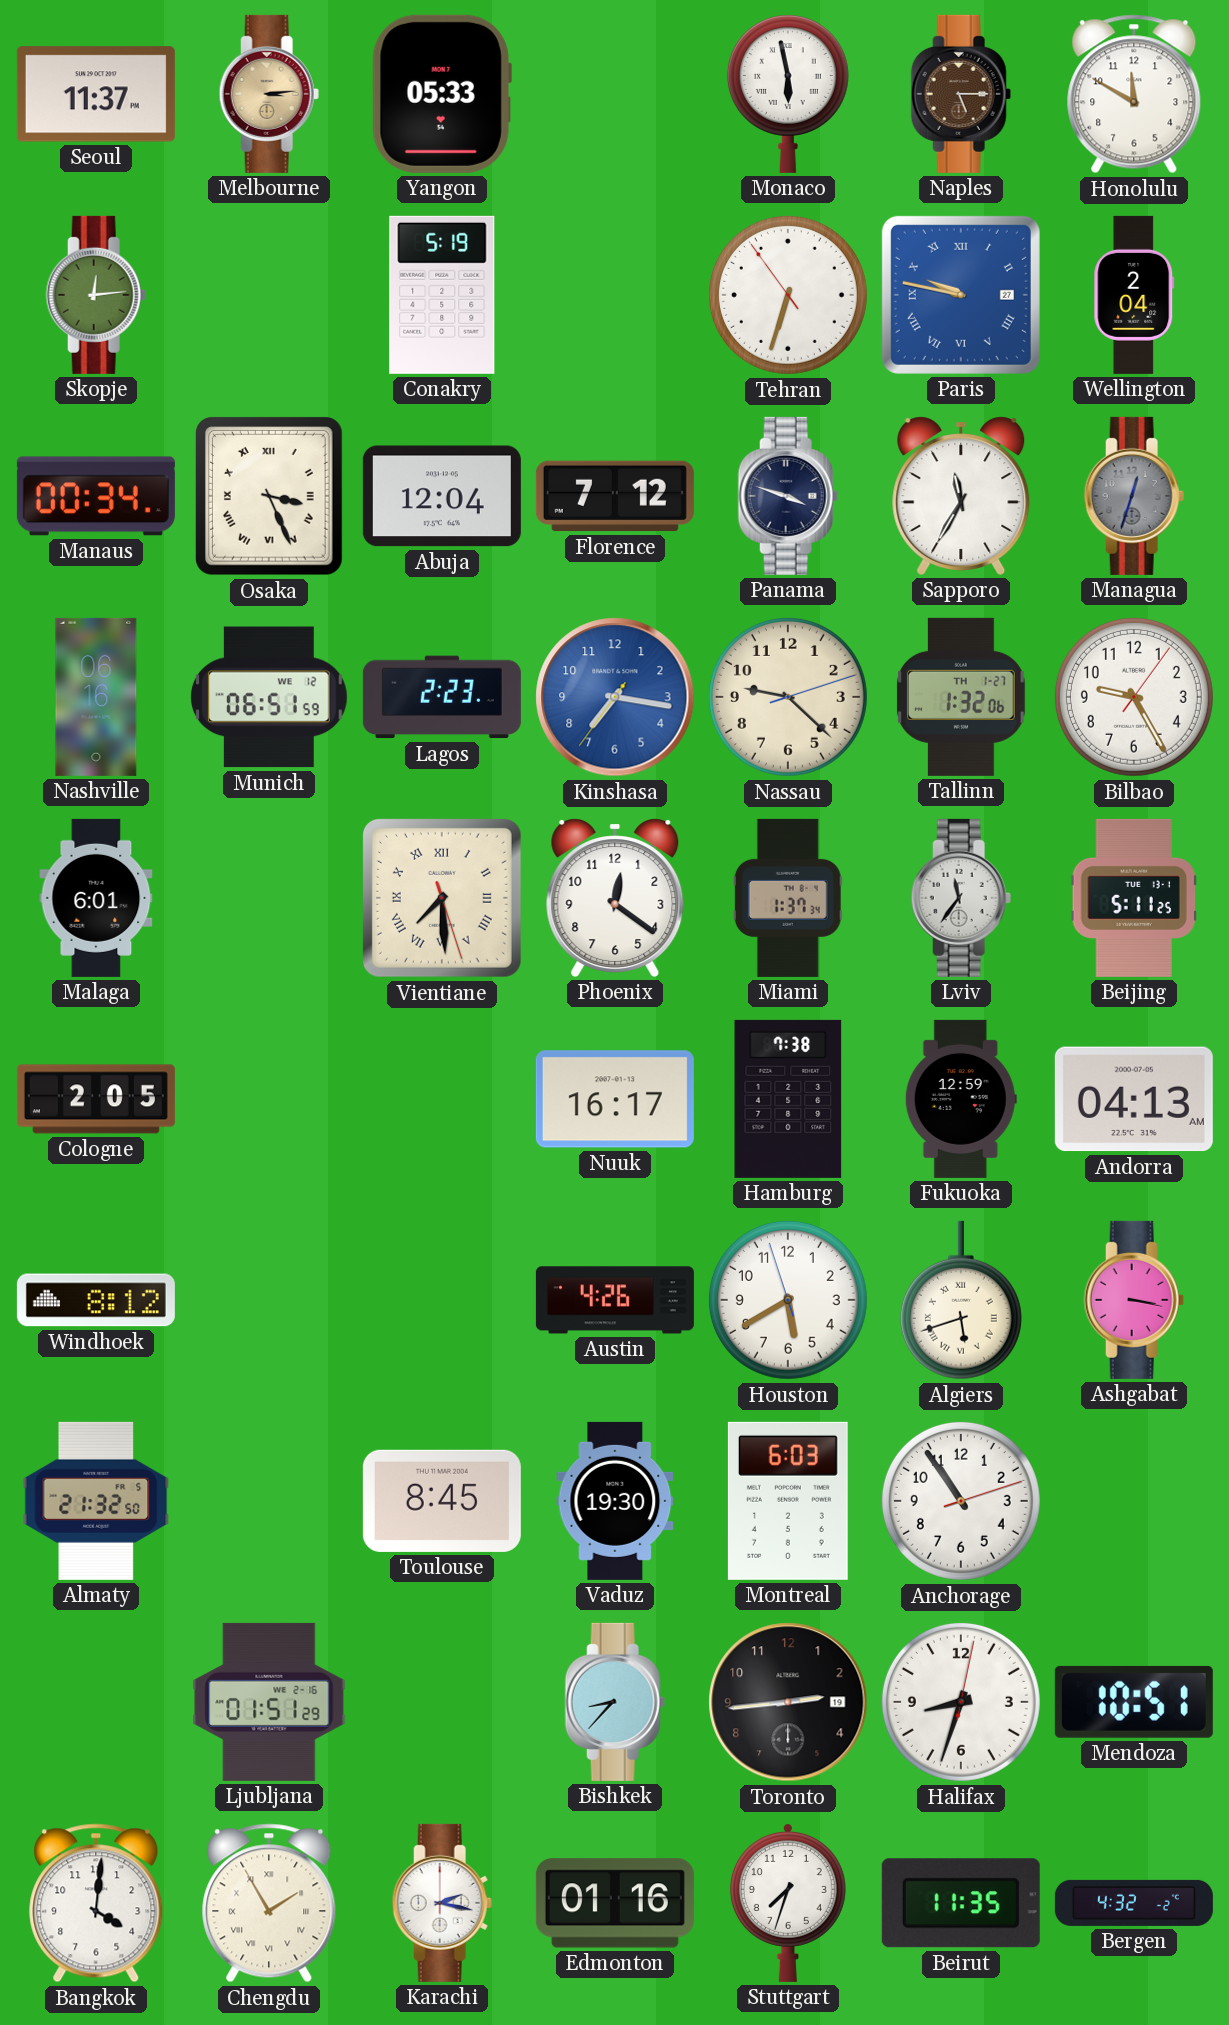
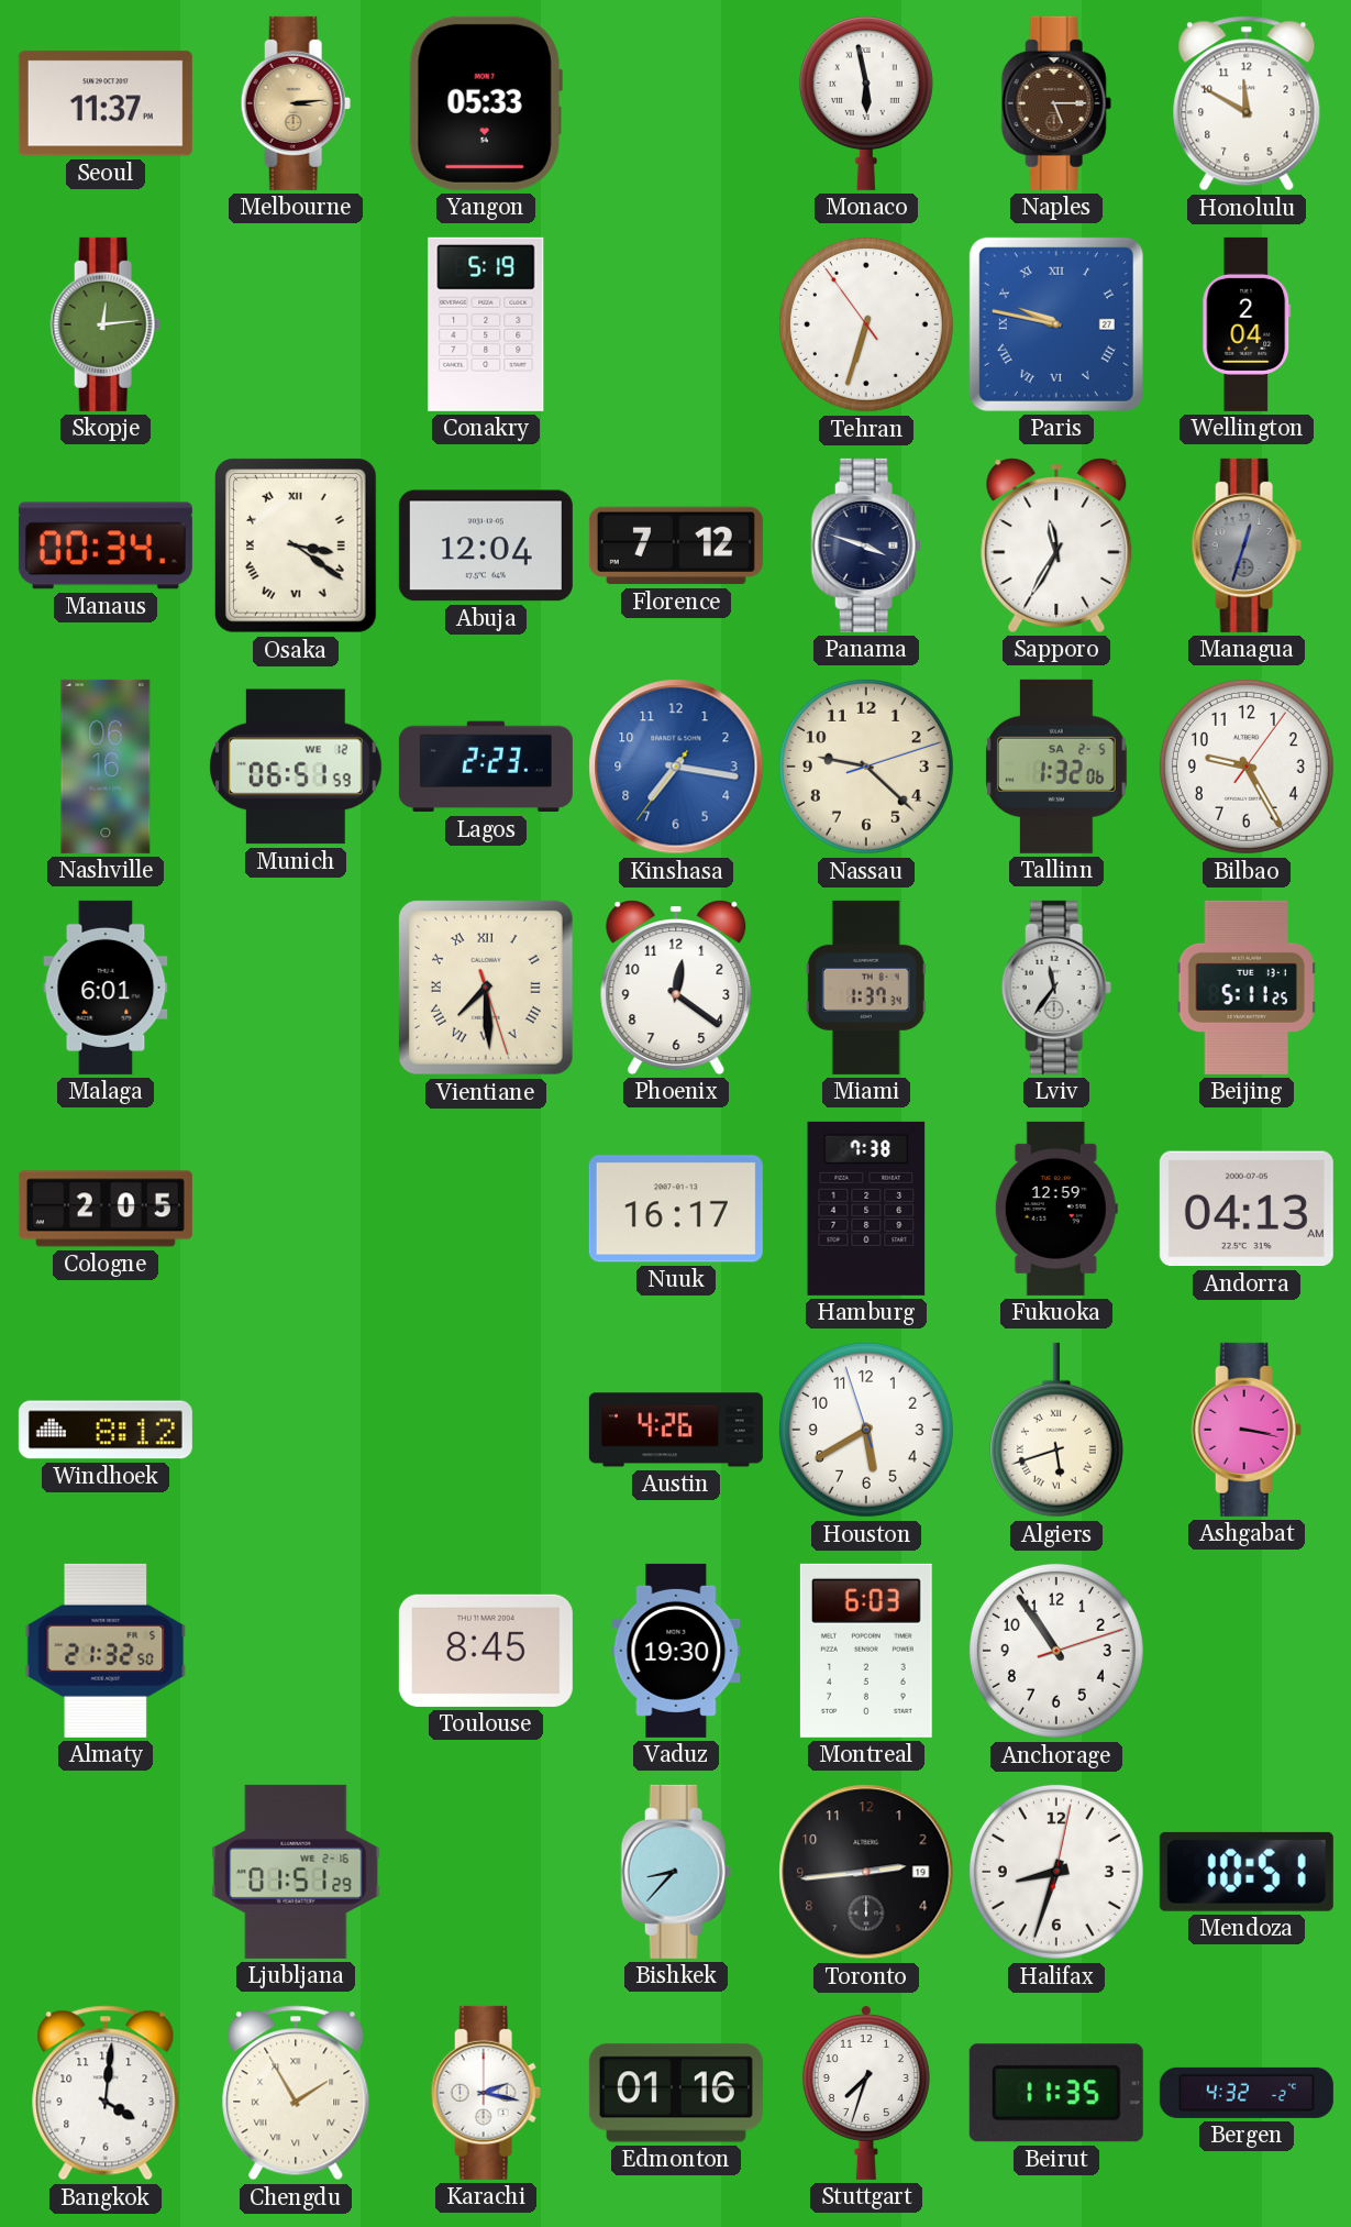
Osaka: 3:26 -> 3:21 (297, 545)
Tallinn date: TH 1-27 -> SA 2-5 (1056, 767)
